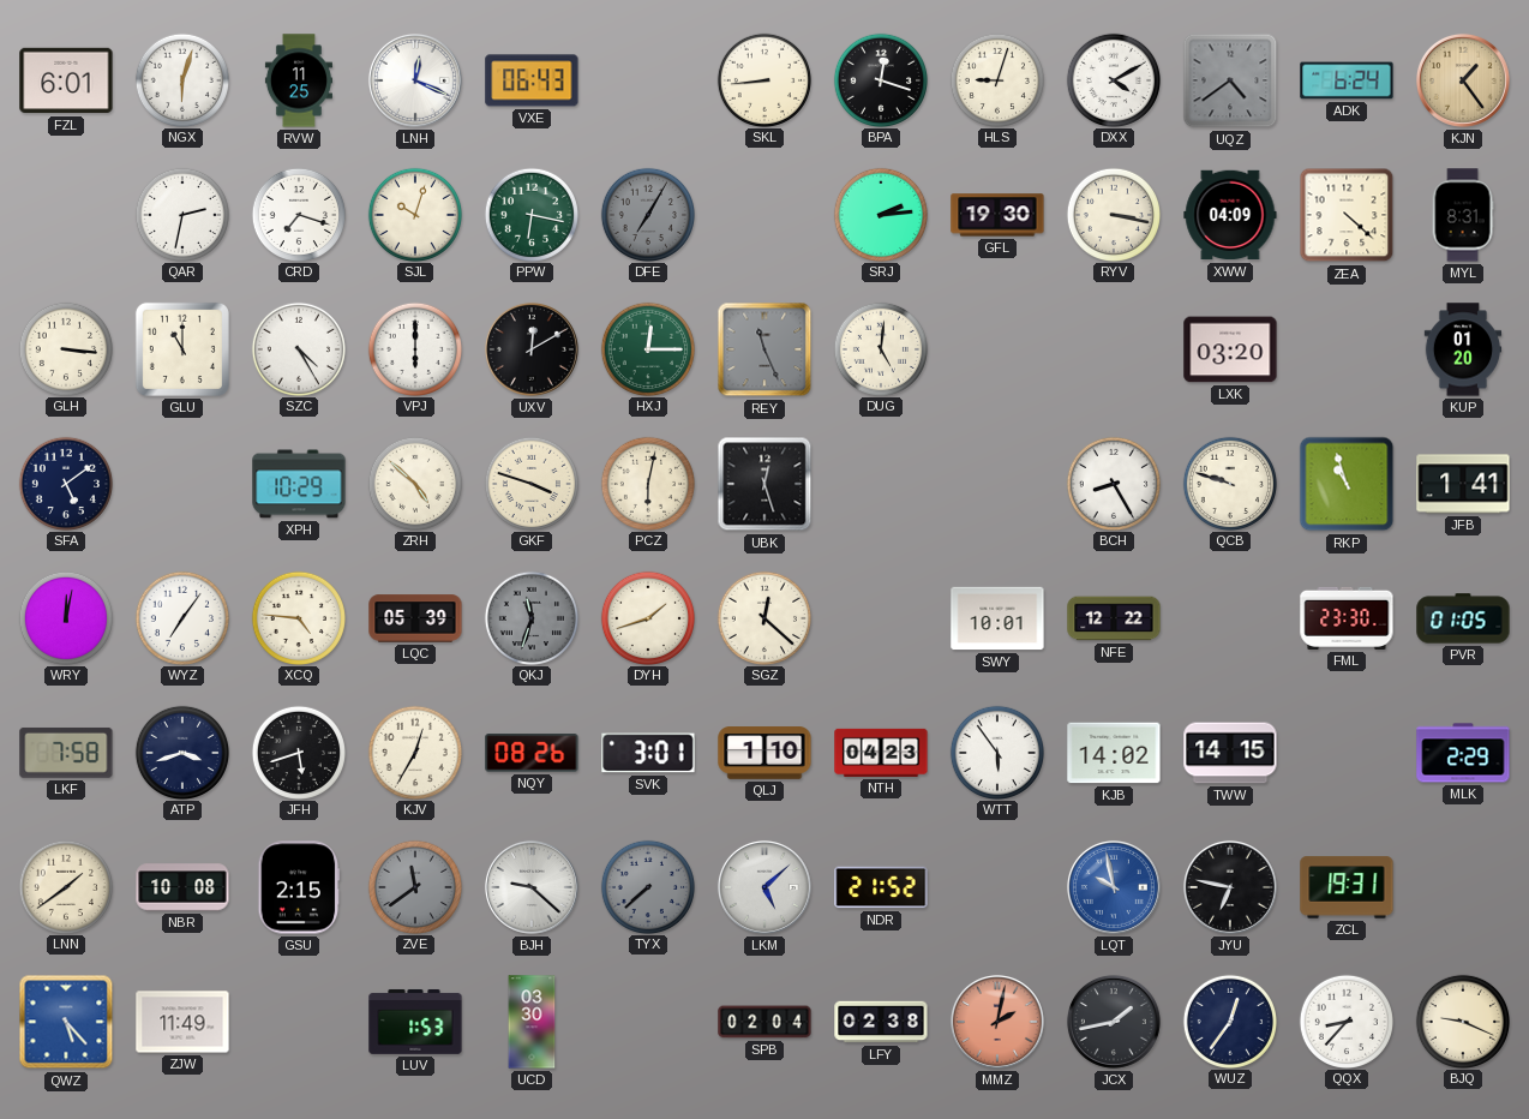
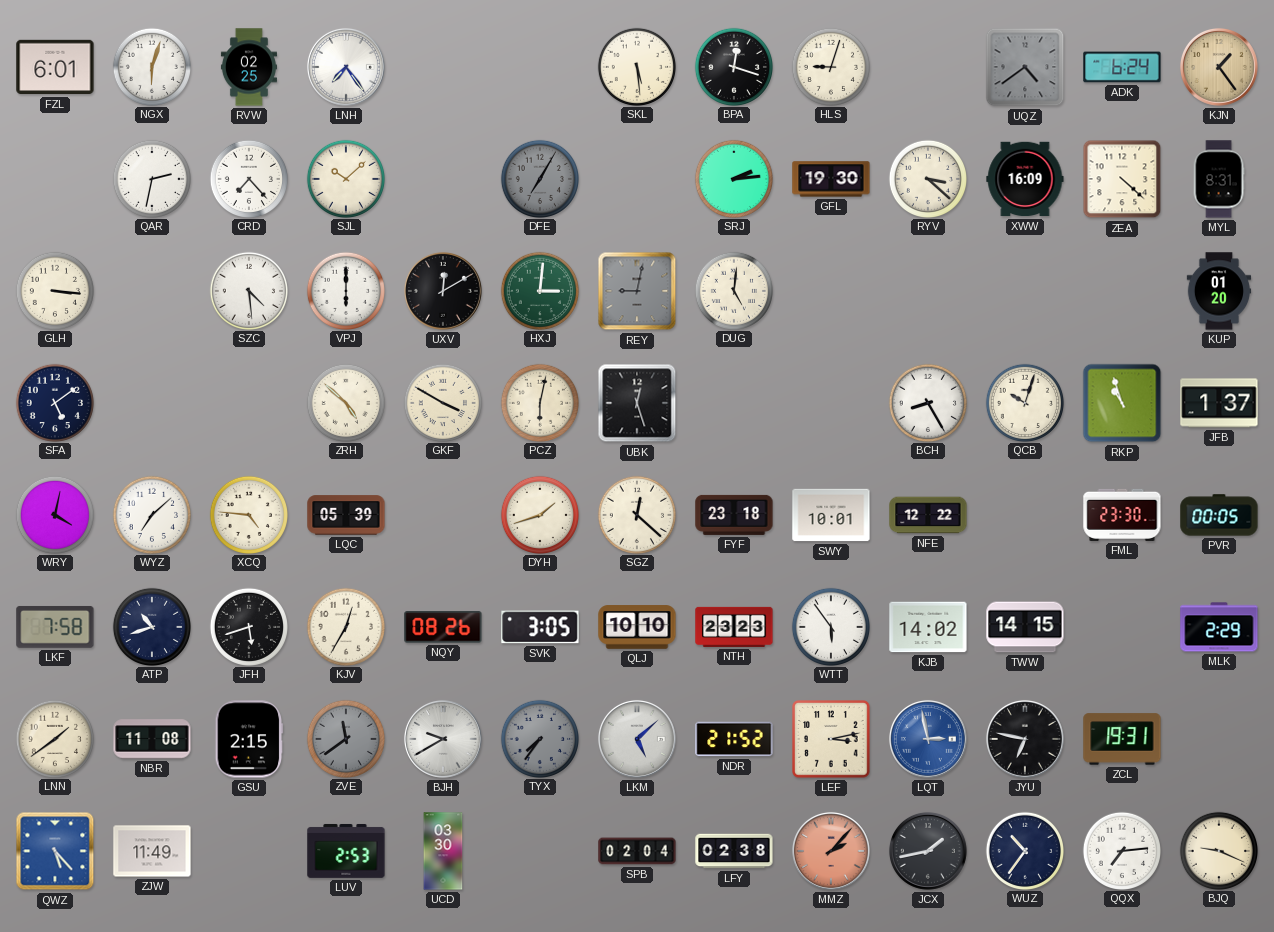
RVW: 11:25 -> 02:25 (249, 67)
LNH: 12:19 -> 7:24 (346, 67)
VXE: 06:43 -> none (532, 80)
SKL: 8:44 -> 5:29 (636, 66)
DXX: 4:10 -> none (1113, 79)
CRD: 7:18 -> 7:23 (248, 178)
SJL: 10:03 -> 10:08 (345, 178)
PPW: 6:17 -> none (530, 214)
RYV: 3:17 -> 3:22 (927, 178)
XWW: 04:09 -> 16:09 (1025, 179)
GLU: 11:00 -> none (182, 349)
SZC: 4:25 -> 4:29 (248, 290)
HXJ: 12:15 -> 3:01 (539, 290)
REY: 11:26 -> 9:02 (637, 291)
LXK: 03:20 -> none (1230, 349)
XPH: 10:29 -> none (299, 484)
GKF: 3:48 -> 3:50 (442, 402)
QCB: 9:48 -> 10:03 (1024, 402)
JFB: 1:41 -> 1:37 (1219, 403)
WRY: 12:02 -> 4:02 (54, 514)
WYZ: 7:06 -> 7:08 (151, 514)
QKJ: 11:33 -> none (530, 617)
FYF: none -> 23:18 (734, 515)
PVR: 01:05 -> 00:05 (1219, 515)
ATP: 3:42 -> 10:42 (151, 626)
SVK: 3:01 -> 3:05 (540, 627)
QLJ: 1:10 -> 10:10 (637, 627)
NTH: 04:23 -> 23:23 (734, 627)
NBR: 10:08 -> 11:08 (152, 739)
BJH: 9:22 -> 9:40 (443, 739)
TYX: 7:38 -> 7:36 (539, 738)
LEF: none -> 3:13 (831, 739)
LQT: 9:58 -> 2:58 (928, 739)
LUV: 1:53 -> 2:53 (346, 851)
MMZ: 2:02 -> 2:07 (831, 851)
WUZ: 12:36 -> 10:36 (1024, 850)
QQX: 8:37 -> 7:14 (1121, 850)
